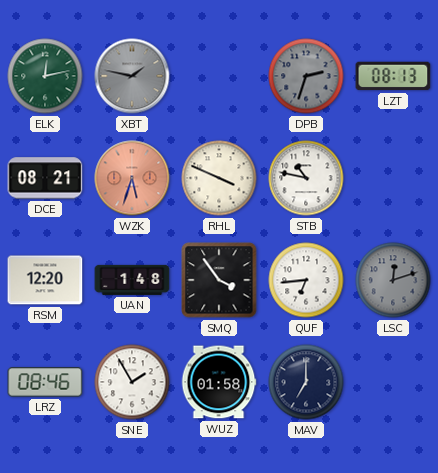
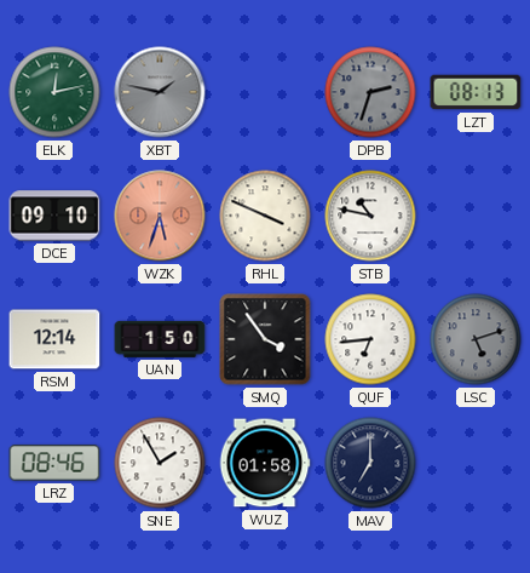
DCE: 08:21 -> 09:10 (54, 216)
RSM: 12:20 -> 12:14 (54, 339)
UAN: 1:48 -> 1:50 (160, 339)
LSC: 12:12 -> 5:12 (476, 339)
